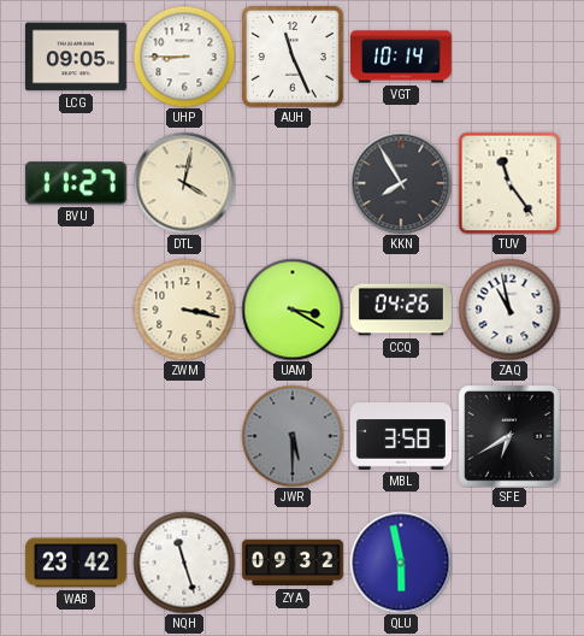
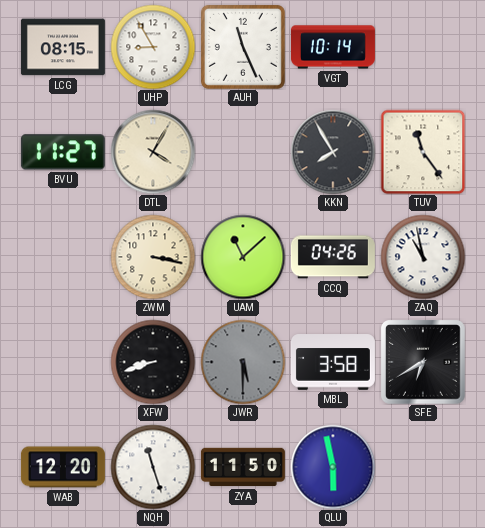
LCG: 09:05 -> 08:15 (63, 47)
UHP: 8:45 -> 8:55 (153, 47)
DTL: 4:02 -> 4:05 (153, 152)
UAM: 3:20 -> 11:08 (243, 257)
XFW: none -> 8:42 (153, 362)
WAB: 23:42 -> 12:20 (63, 467)
ZYA: 09:32 -> 11:50 (243, 467)
